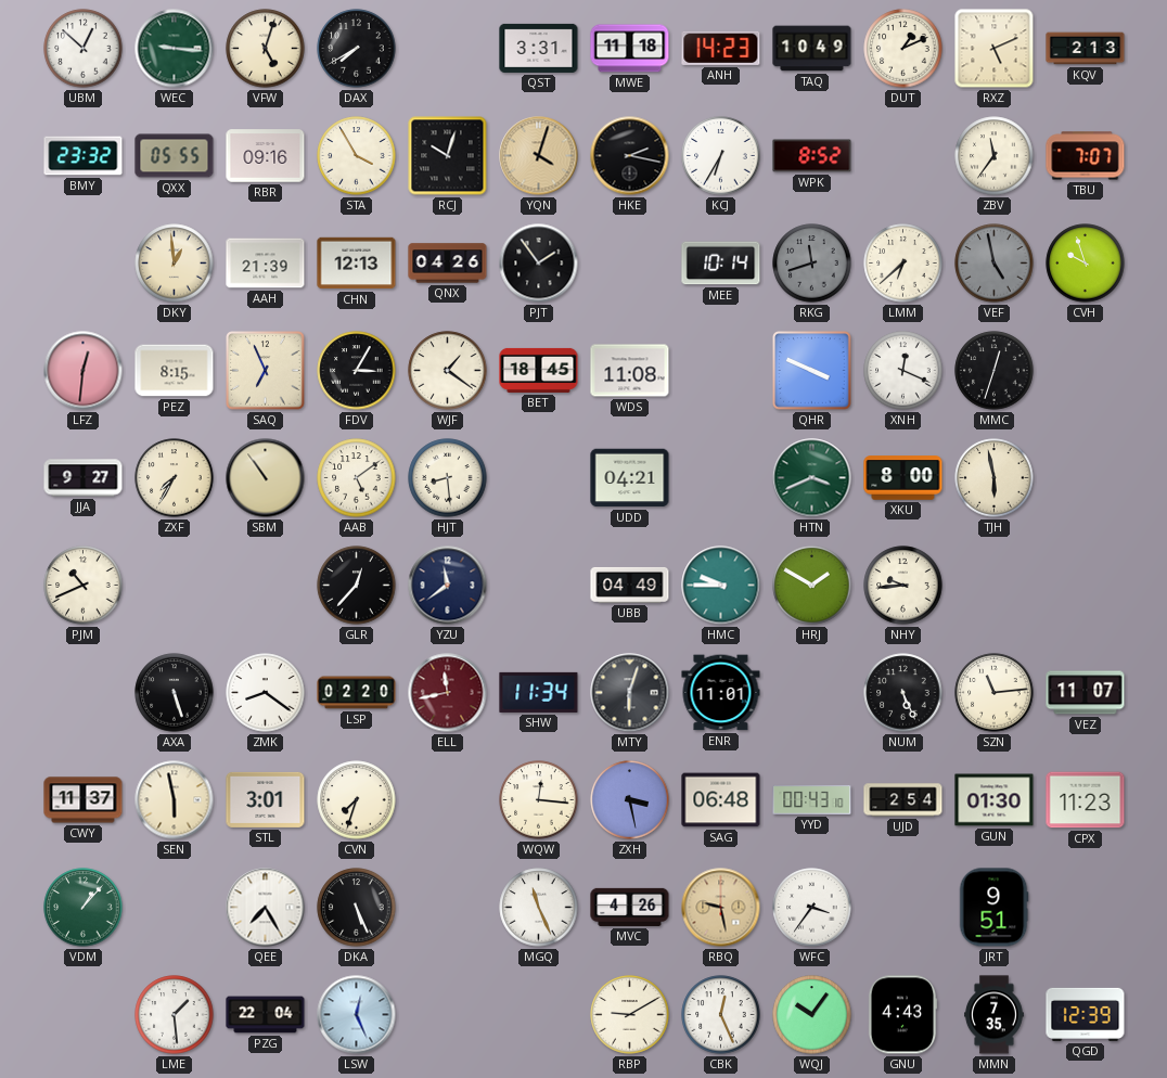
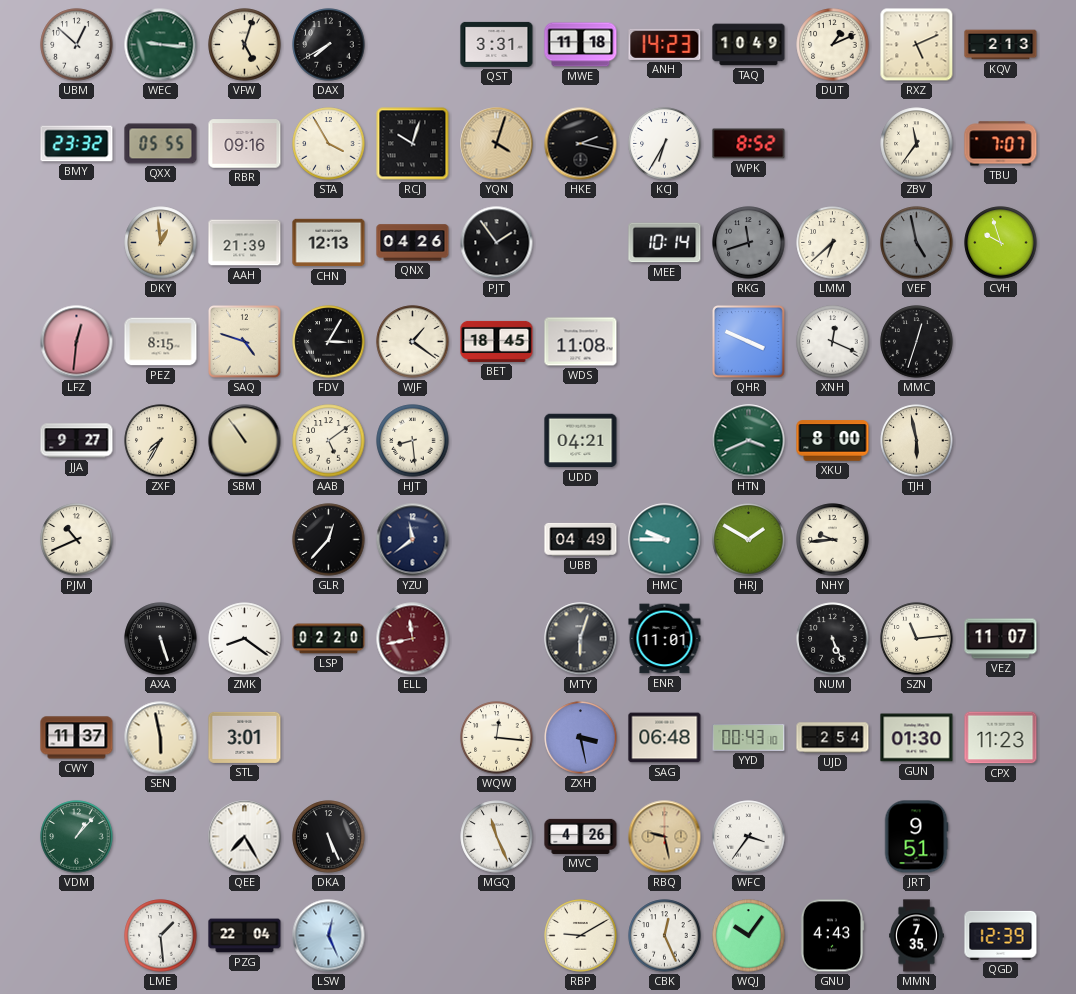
SAQ: 6:56 -> 4:48 (245, 342)
SHW: 11:34 -> none (539, 692)
CVN: 7:33 -> none (357, 800)
